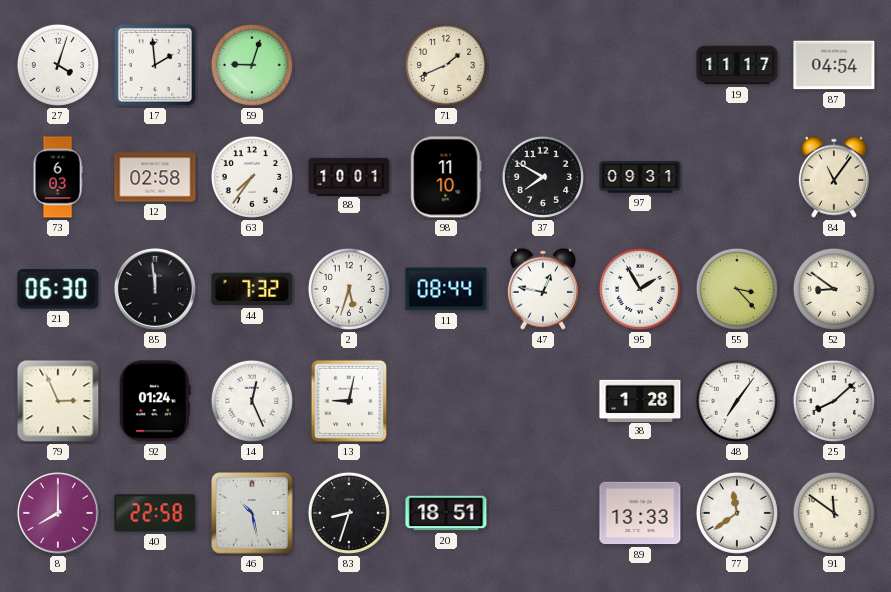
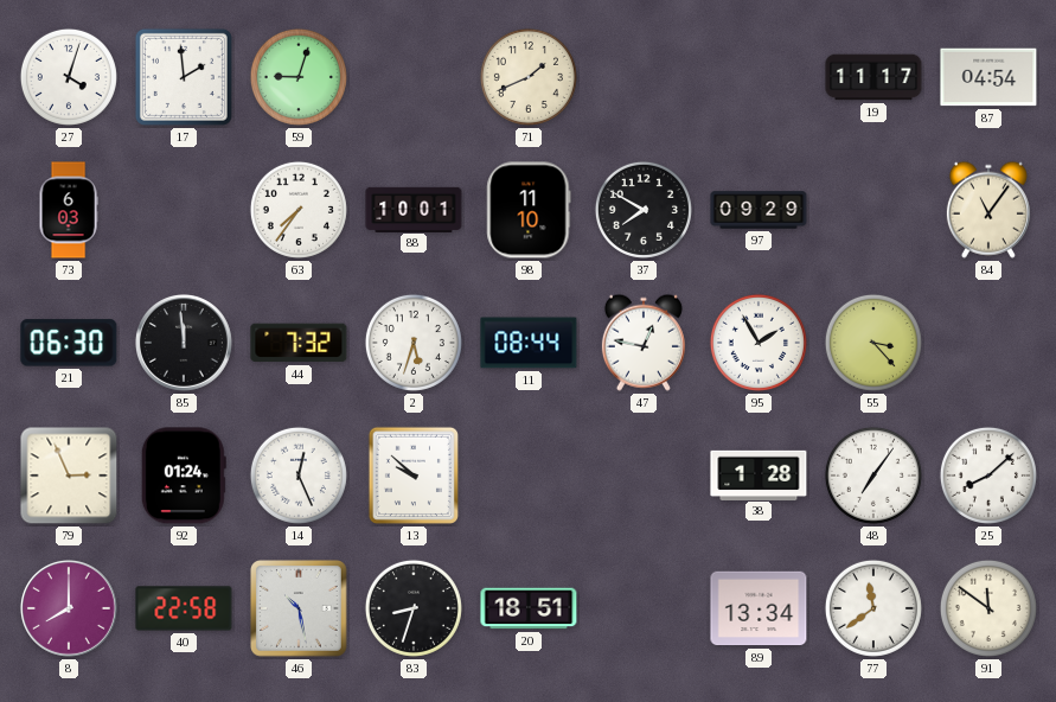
12: 02:58 -> none (155, 177)
97: 09:31 -> 09:29 (759, 210)
52: 8:51 -> none (834, 289)
13: 9:02 -> 9:52 (414, 476)
89: 13:33 -> 13:34 (759, 608)
